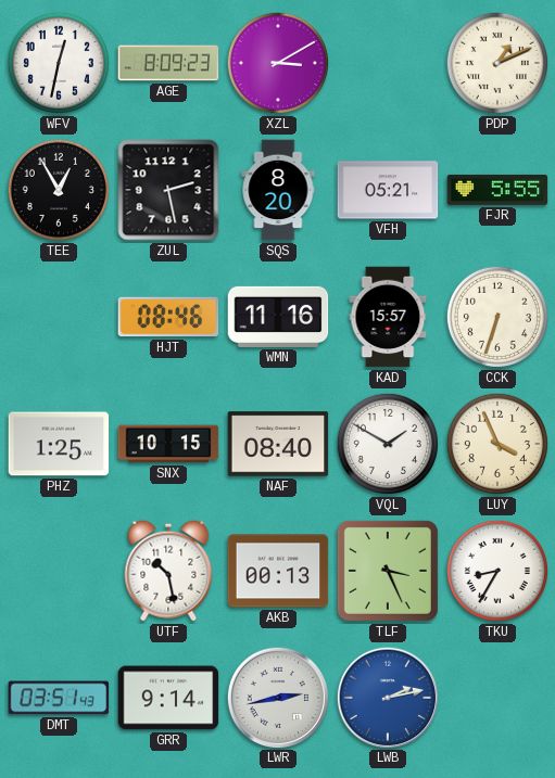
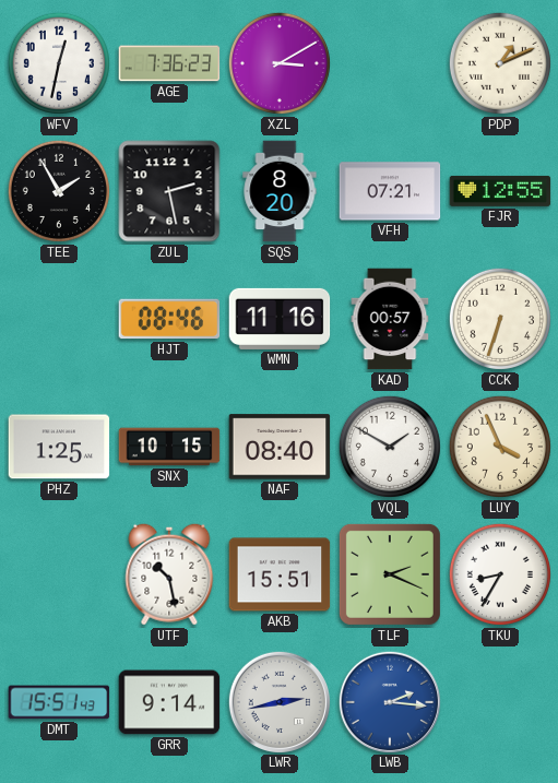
AGE: 8:09 -> 7:36 (169, 63)
TEE: 12:55 -> 1:55 (59, 191)
VFH: 05:21 -> 07:21 (390, 191)
FJR: 5:55 -> 12:55 (500, 191)
KAD: 15:57 -> 00:57 (390, 319)
AKB: 00:13 -> 15:51 (280, 574)
TLF: 3:26 -> 2:19 (390, 574)
DMT: 03:51 -> 15:51 (59, 702)
LWB: 2:13 -> 2:16 (389, 701)
